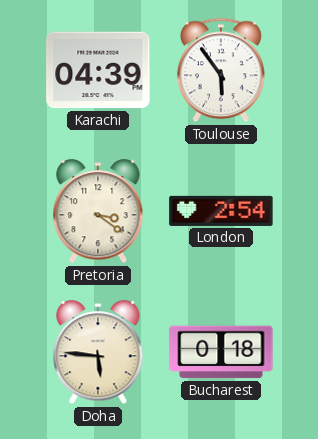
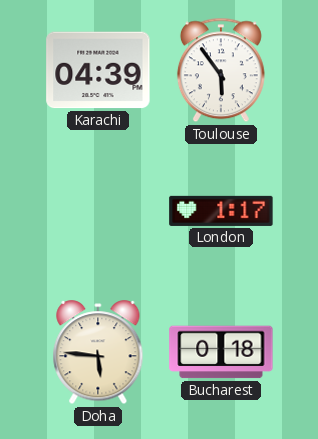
Pretoria: 3:21 -> none (98, 212)
London: 2:54 -> 1:17 (221, 211)
